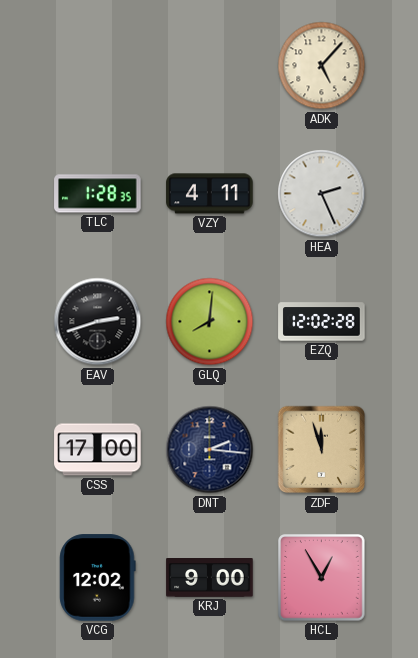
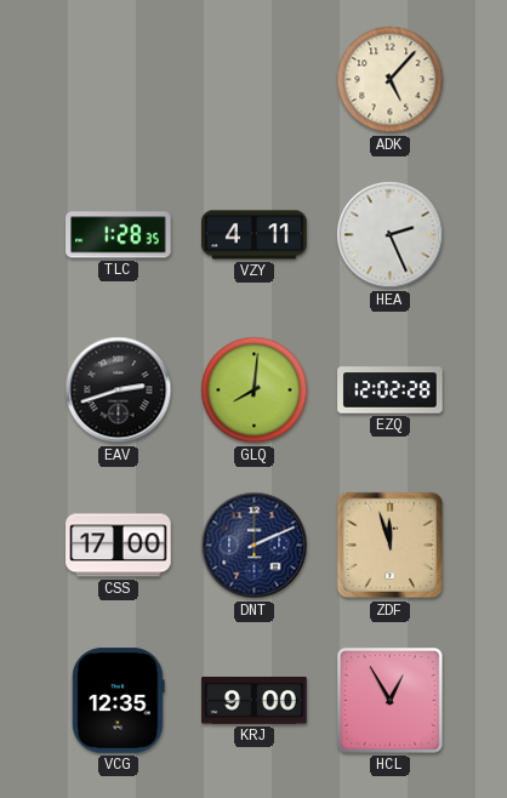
DNT: 2:16 -> 2:11 (255, 546)
VCG: 12:02 -> 12:35 (119, 701)
